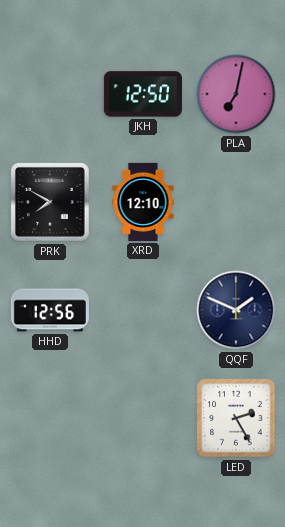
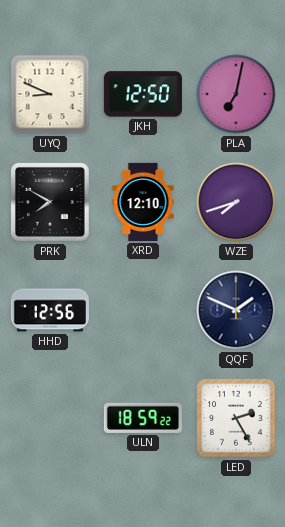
UYQ: none -> 8:49 (50, 94)
WZE: none -> 7:42 (236, 202)
ULN: none -> 18:59 (143, 418)
